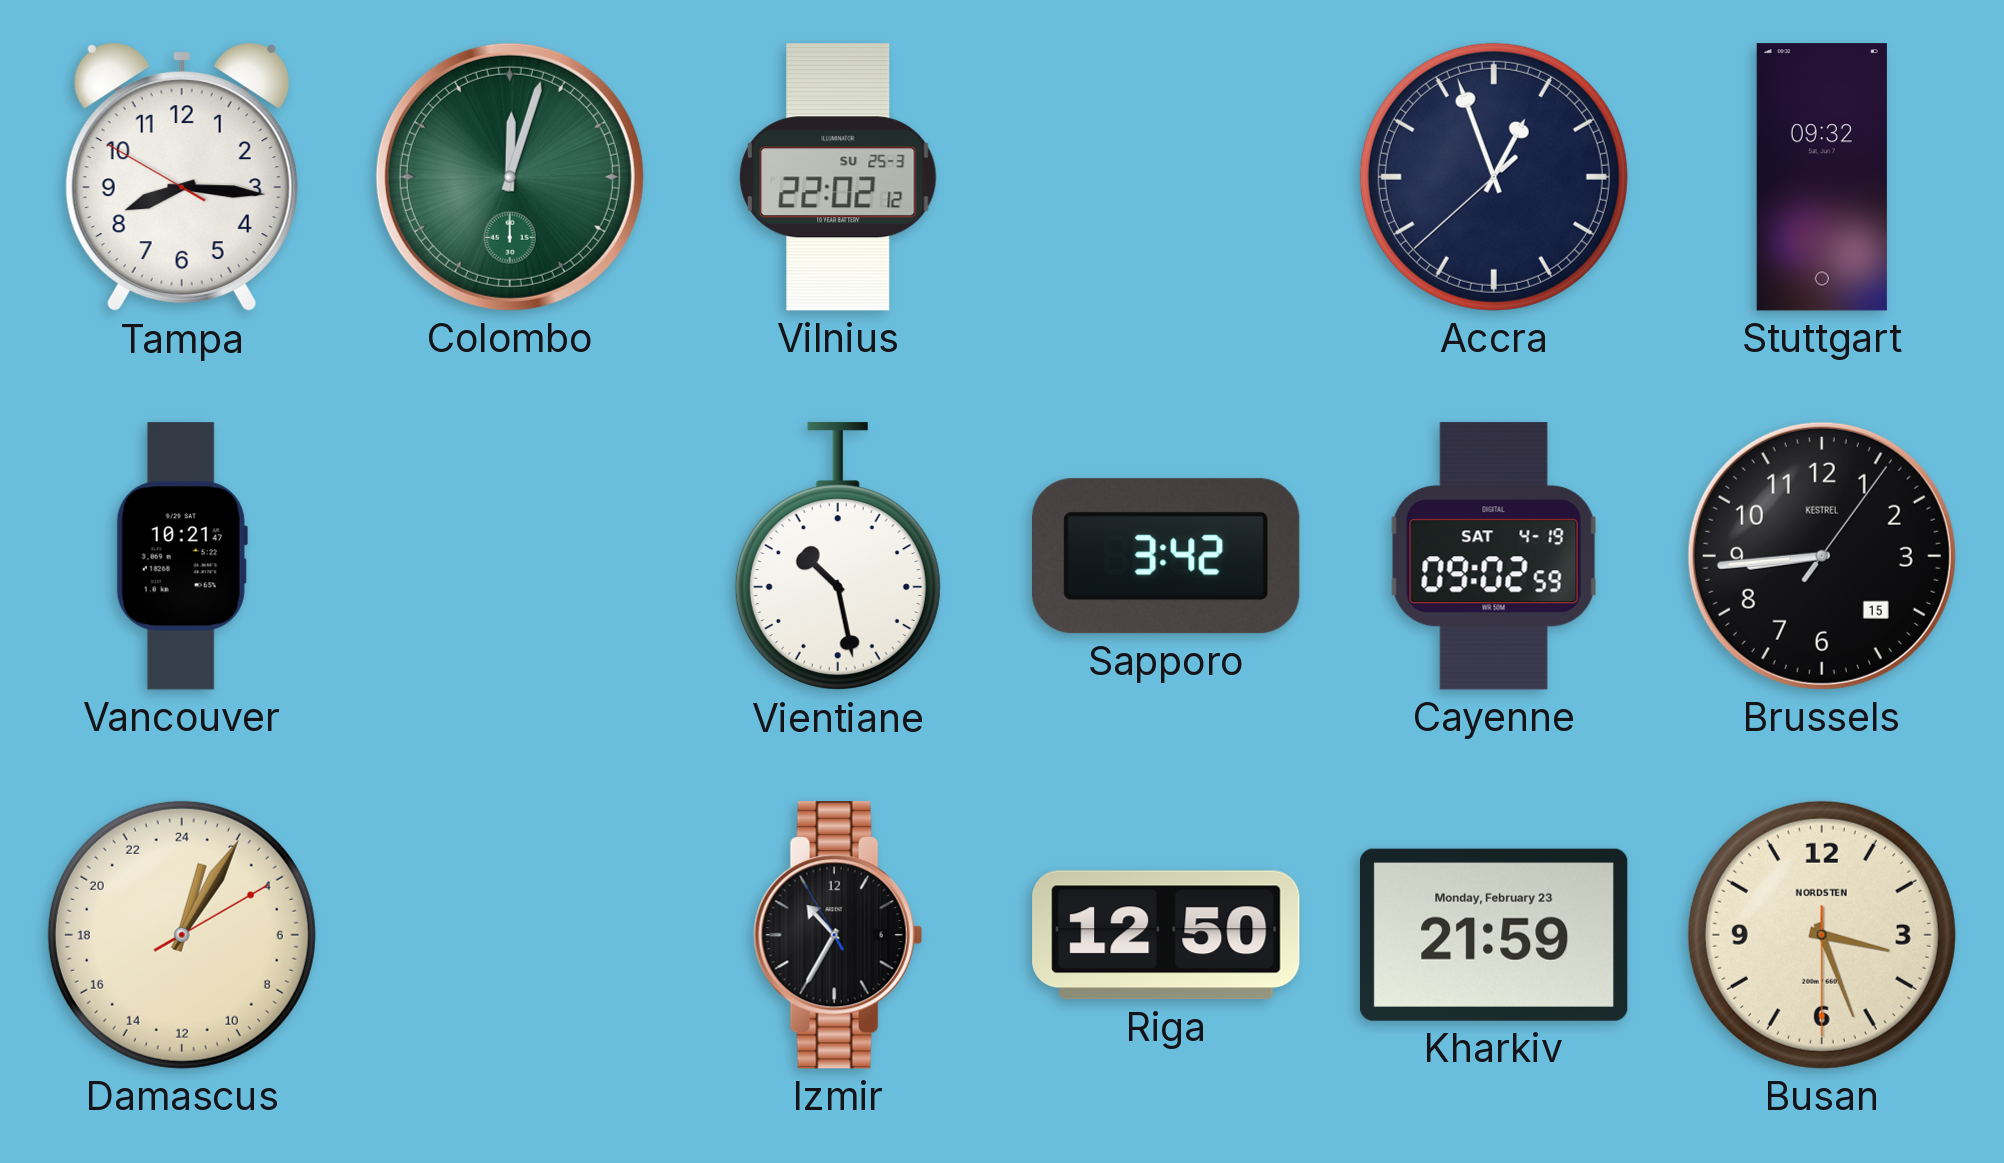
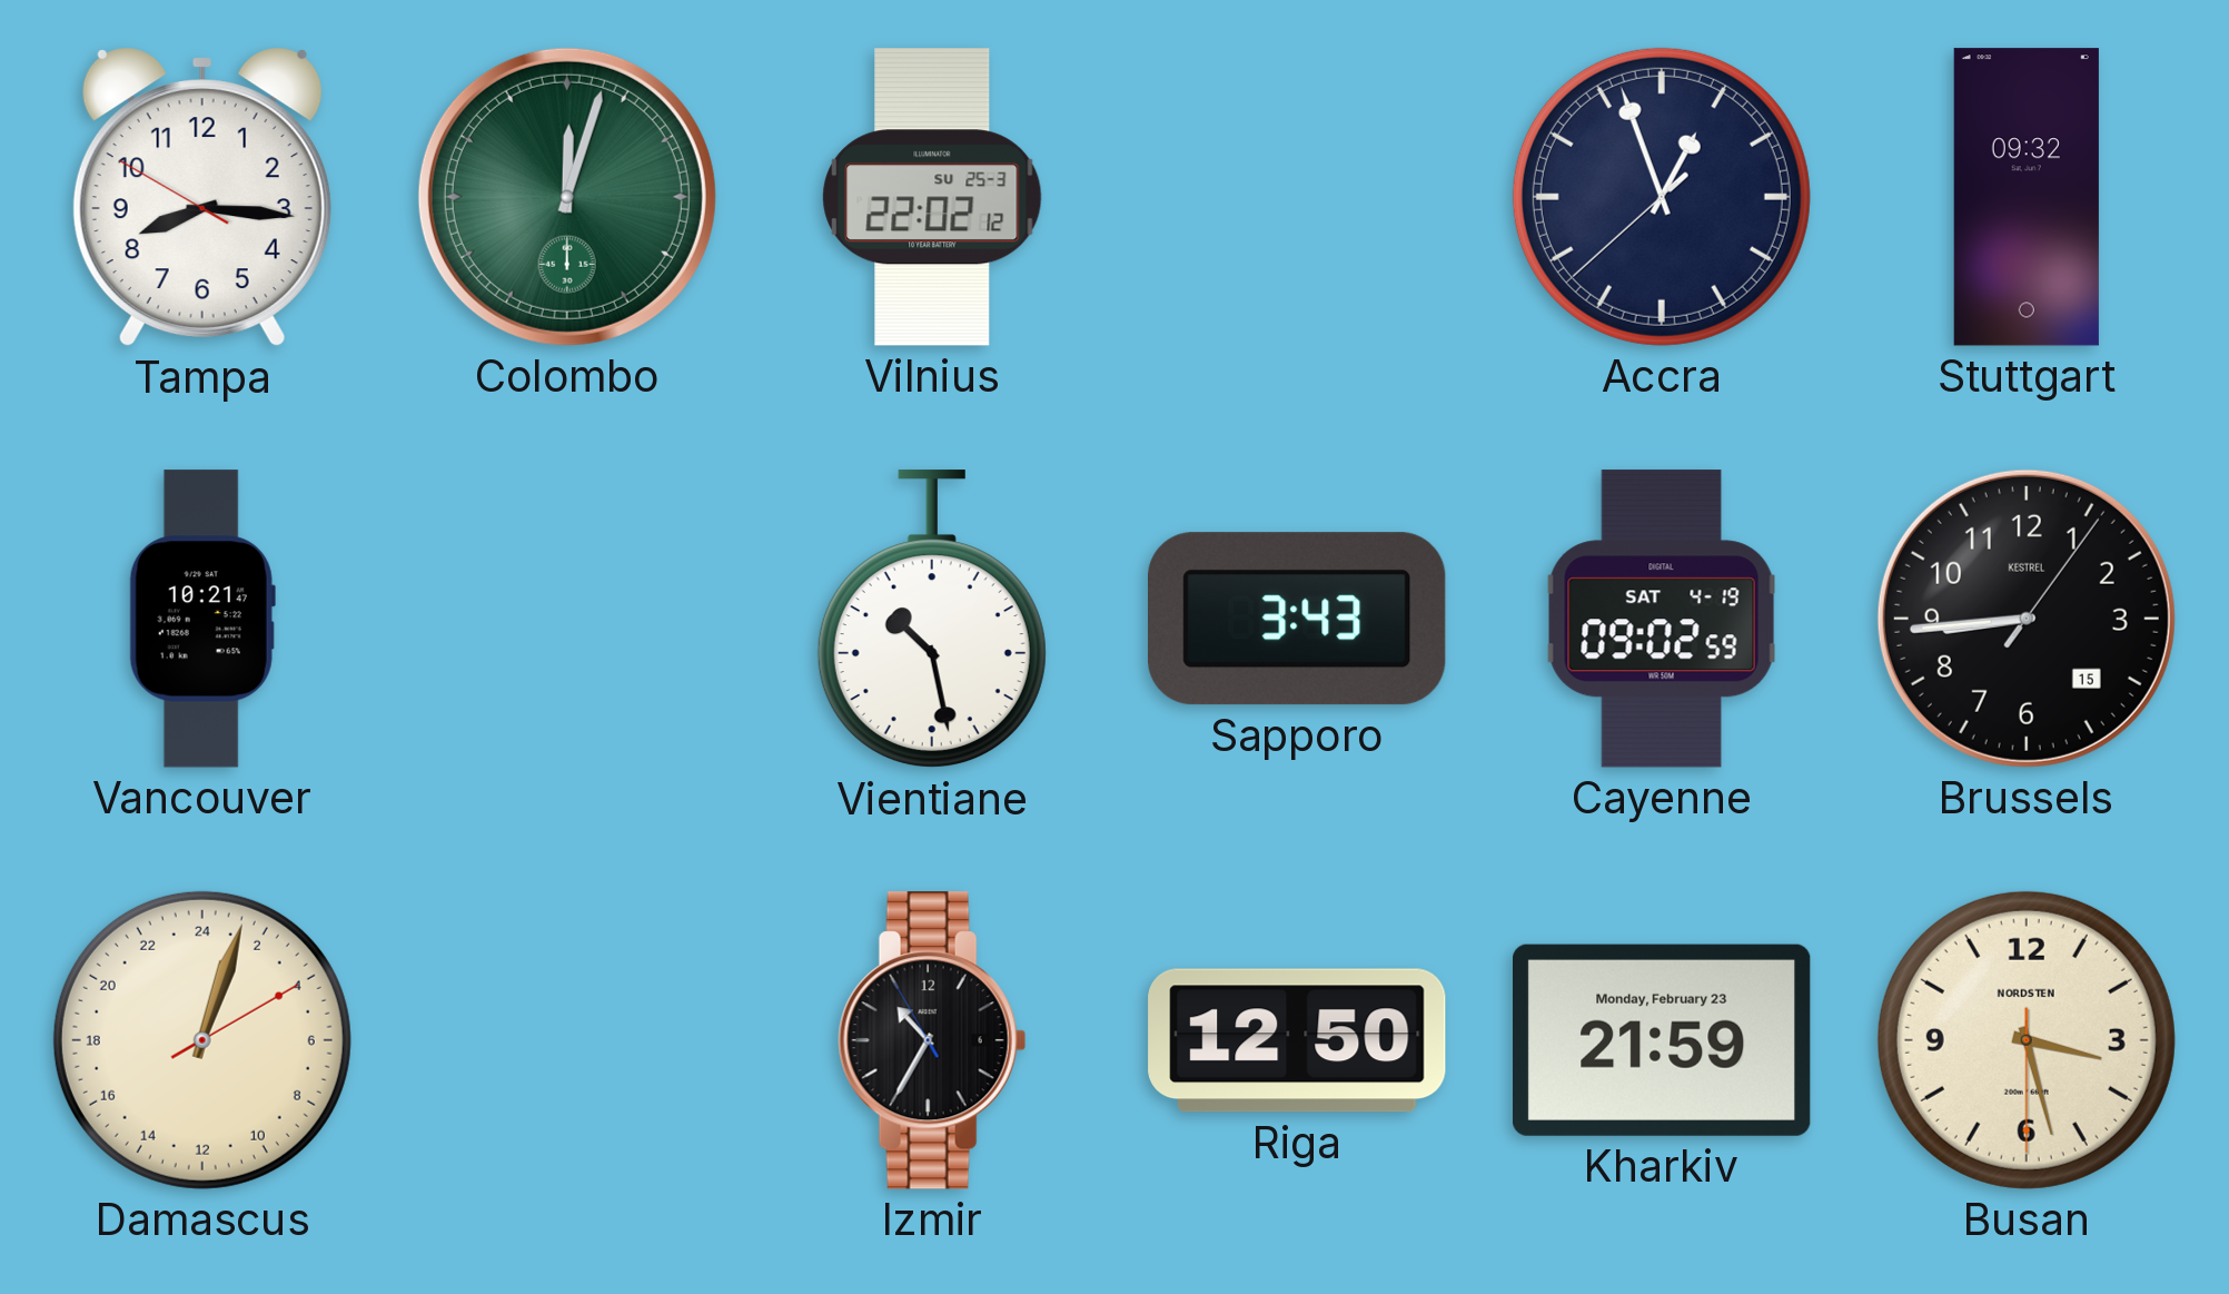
Sapporo: 3:42 -> 3:43 (1298, 619)
Damascus: 1:05 -> 1:03 (202, 1040)
Busan: 3:26 -> 3:27 (2027, 1040)
